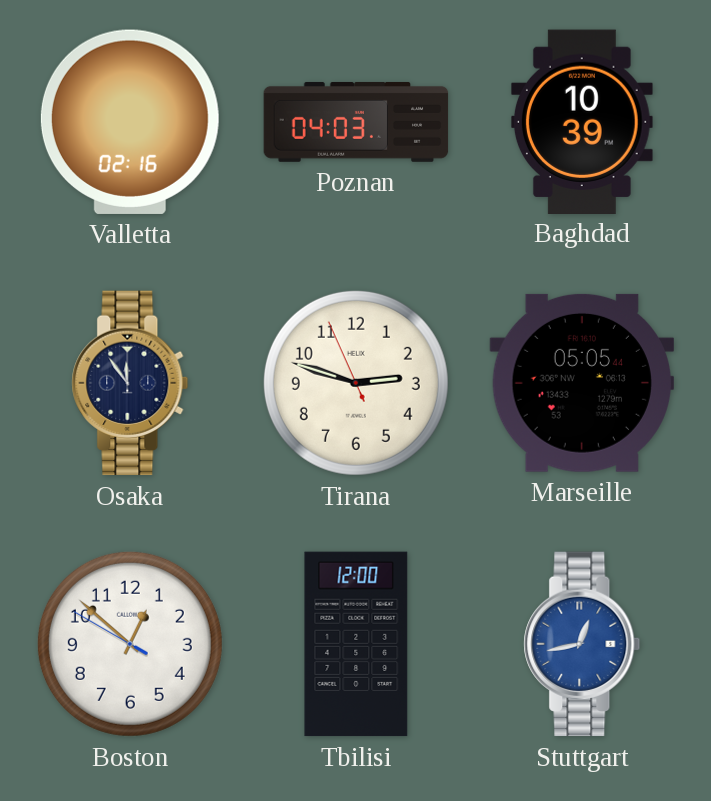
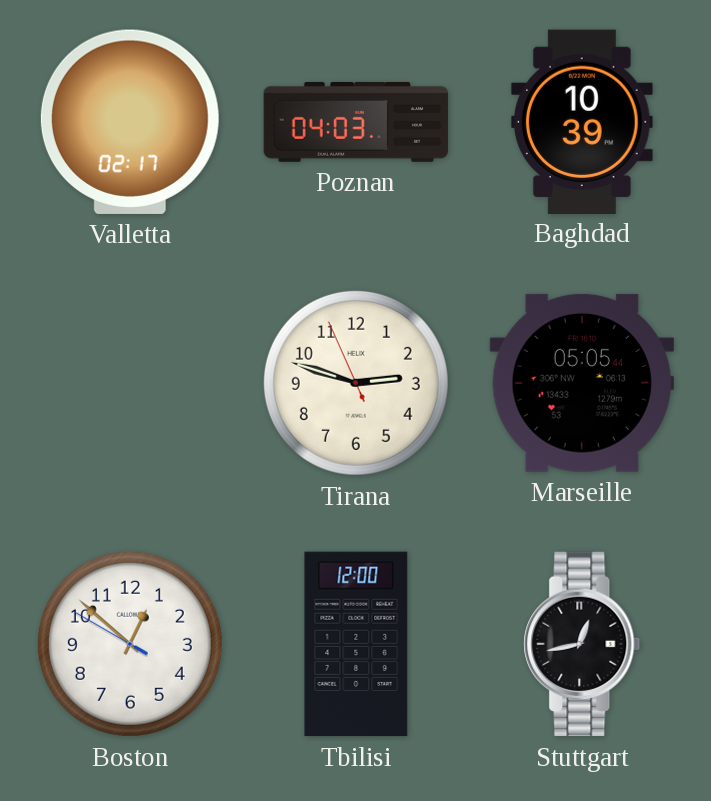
Valletta: 02:16 -> 02:17 (130, 122)
Osaka: 11:54 -> none (130, 383)
Stuttgart dial: blue -> black (582, 644)
